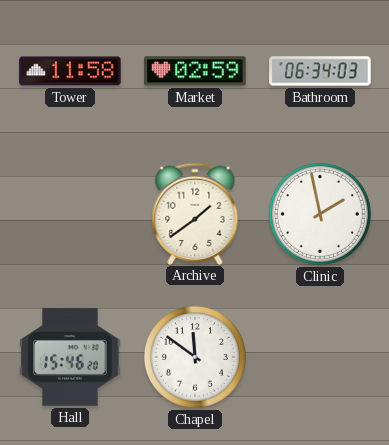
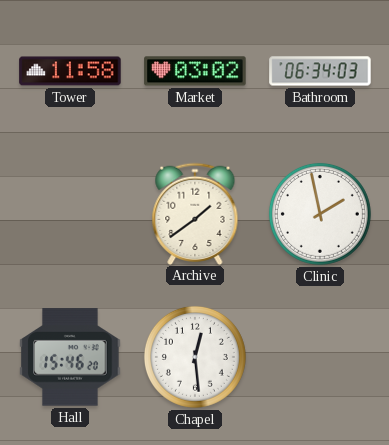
Market: 02:59 -> 03:02 (195, 71)
Chapel: 11:51 -> 12:29 (195, 357)
